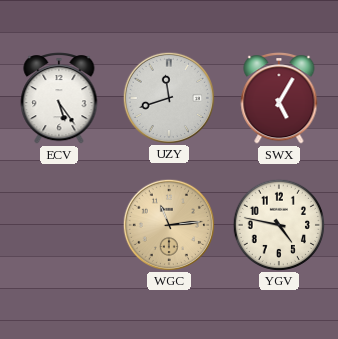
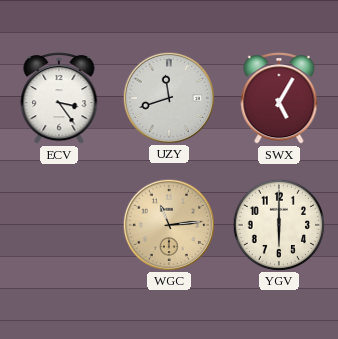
ECV: 5:24 -> 3:24 (59, 99)
YGV: 4:47 -> 6:00 (278, 224)
